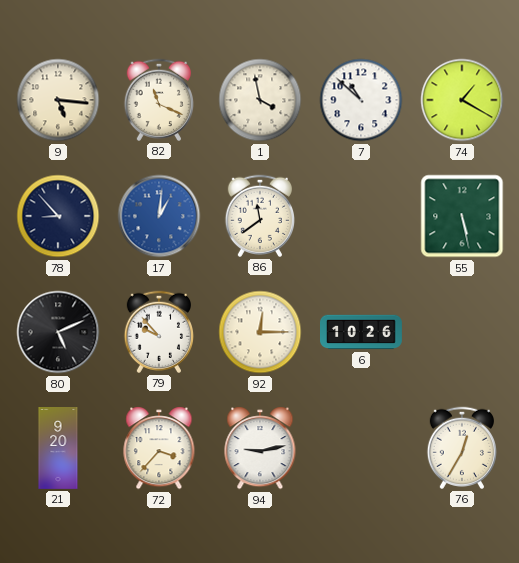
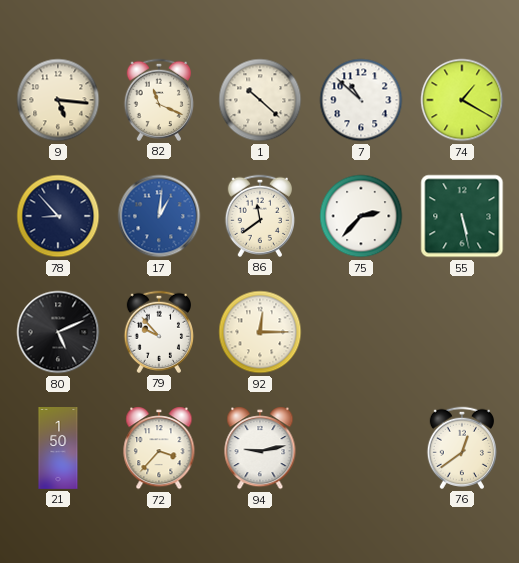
1: 3:58 -> 10:22 (260, 100)
75: none -> 2:37 (361, 216)
6: 10:26 -> none (362, 332)
21: 9:20 -> 1:50 (58, 449)
76: 12:35 -> 12:39 (461, 448)
